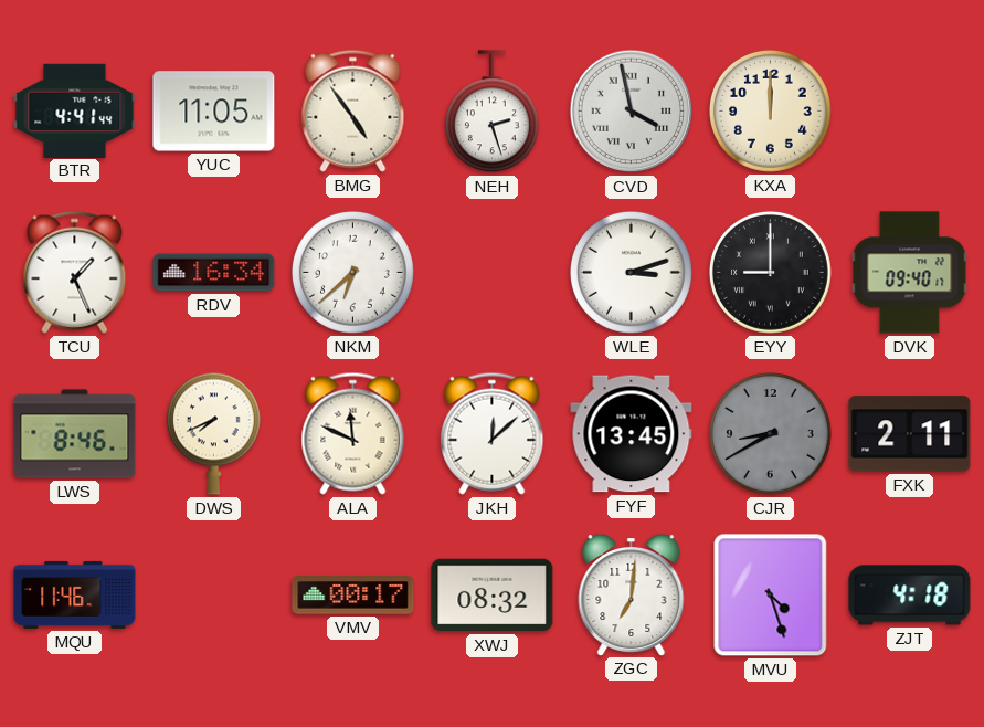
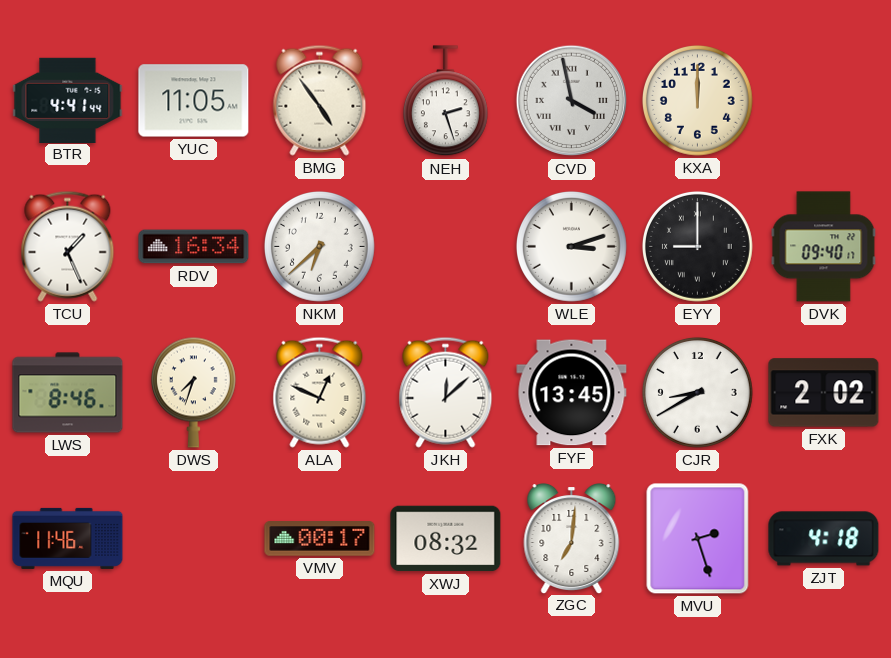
DWS: 7:41 -> 7:33 (193, 392)
ALA: 11:49 -> 12:49 (320, 392)
CJR dial: grey -> white (697, 392)
FXK: 2:11 -> 2:02 (824, 393)
MVU: 4:27 -> 2:27 (698, 539)
